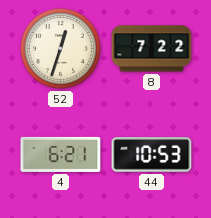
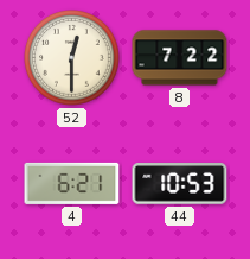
52: 12:33 -> 12:30 (72, 58)
